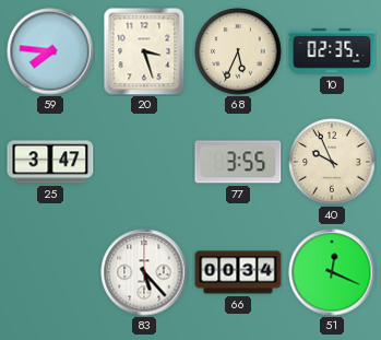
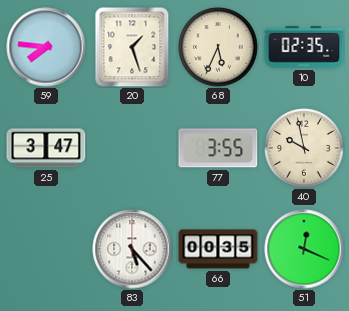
20: 3:27 -> 1:27 (132, 47)
40: 9:56 -> 9:58 (304, 148)
66: 00:34 -> 00:35 (218, 249)
